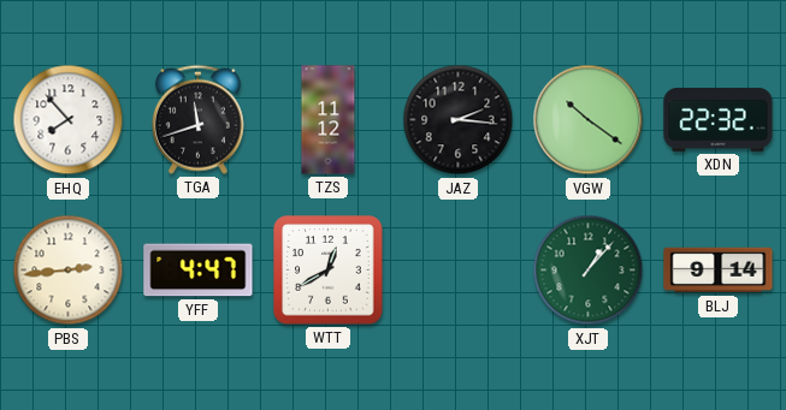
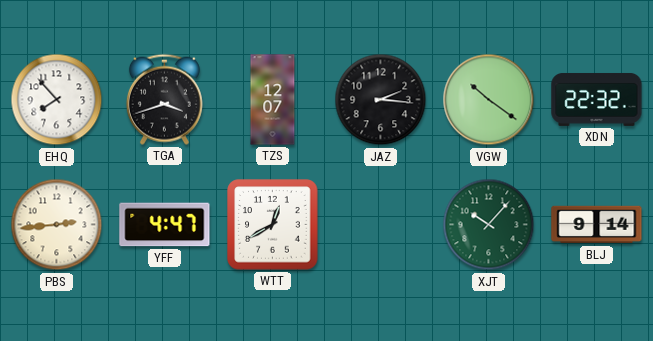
TGA: 11:42 -> 3:42 (164, 99)
TZS: 11:12 -> 12:07 (273, 100)
XJT: 1:07 -> 10:07 (489, 225)
